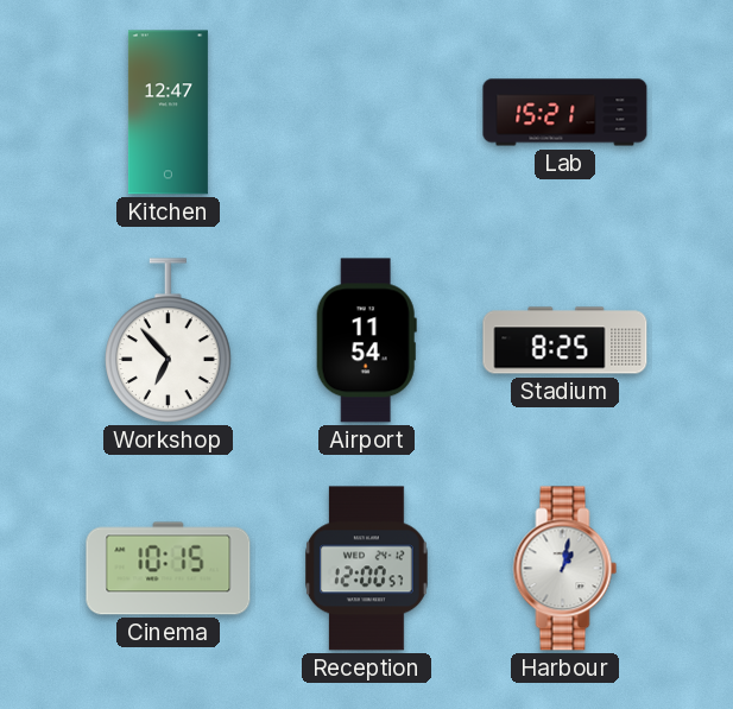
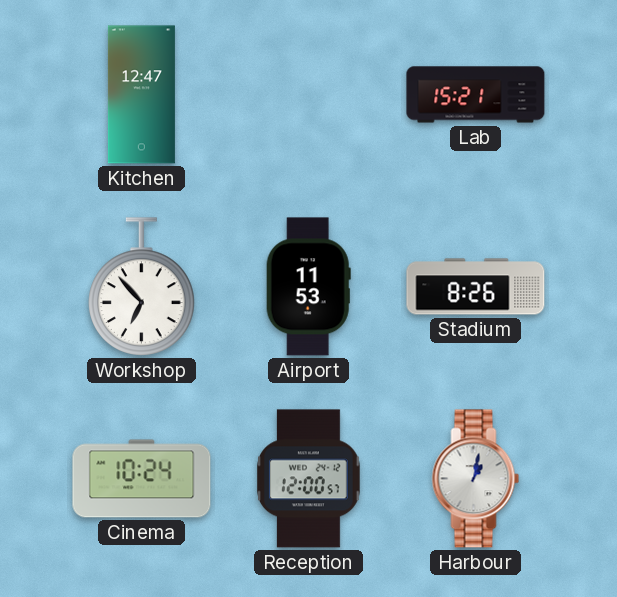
Airport: 11:54 -> 11:53 (308, 287)
Stadium: 8:25 -> 8:26 (476, 287)
Cinema: 10:15 -> 10:24 (142, 479)
